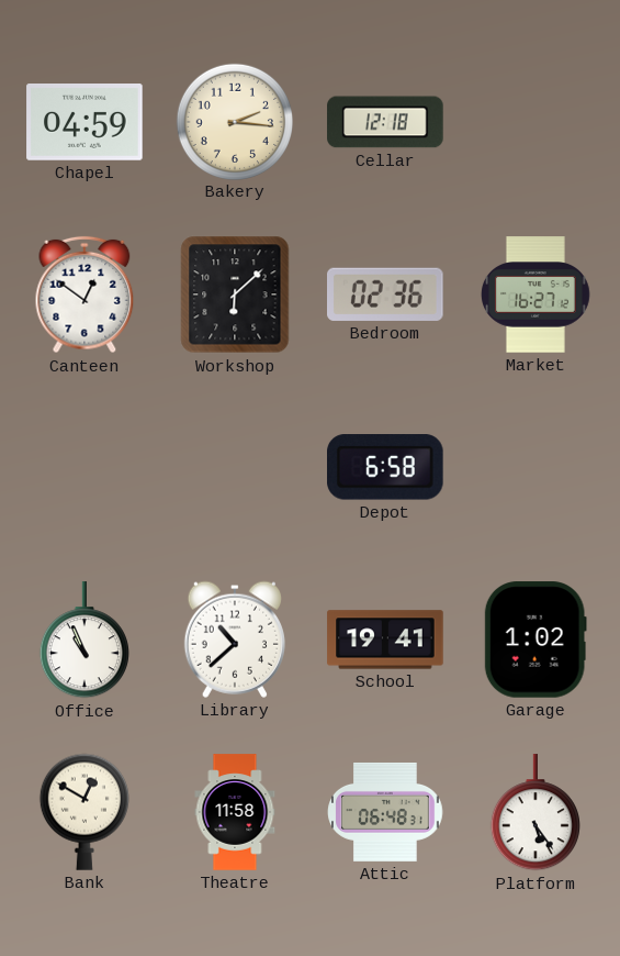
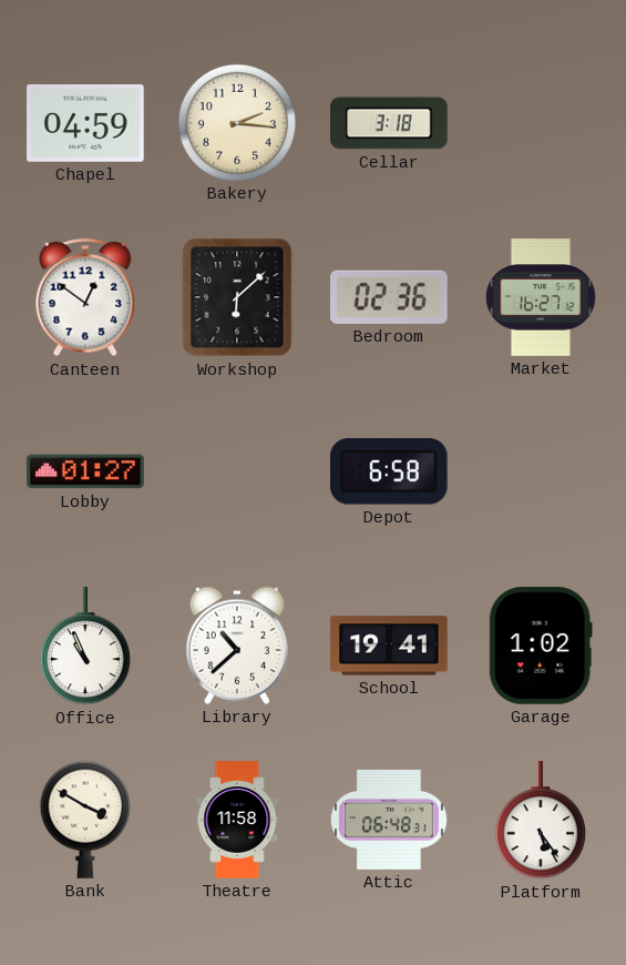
Cellar: 12:18 -> 3:18 (389, 123)
Lobby: none -> 01:27 (85, 471)
Bank: 12:50 -> 3:50 (85, 820)
